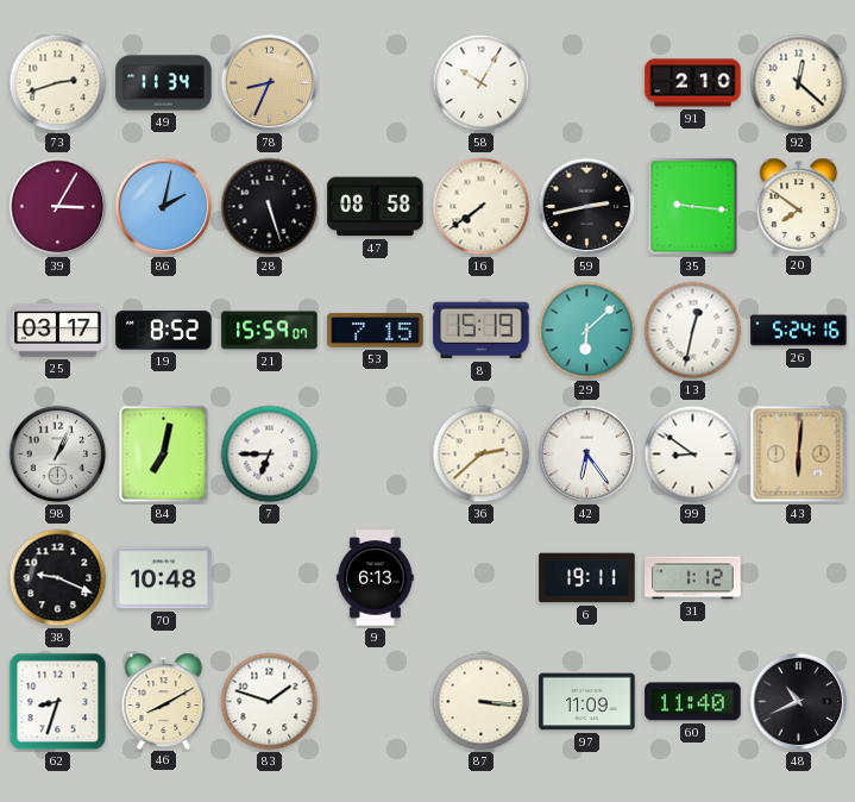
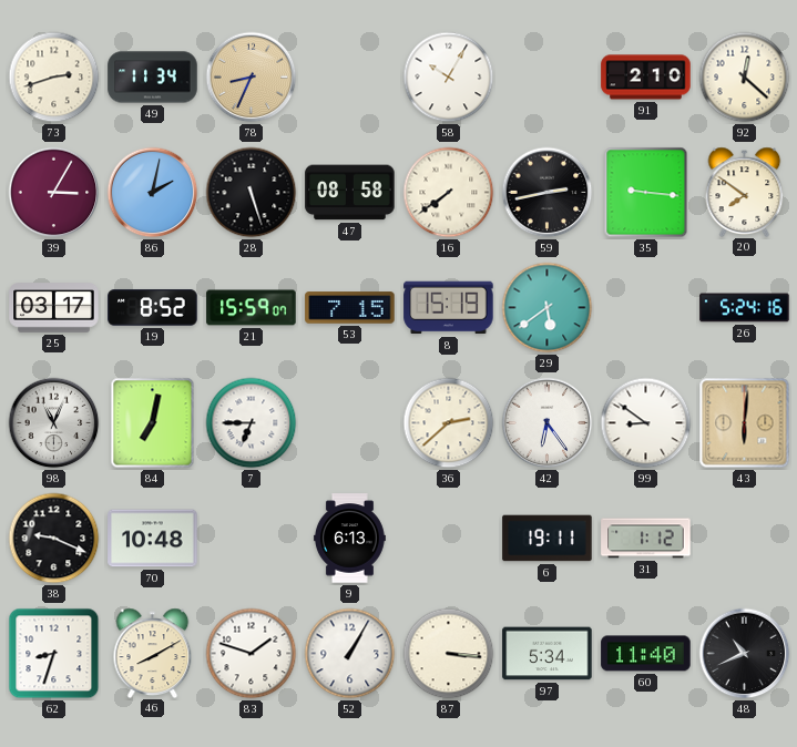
29: 6:08 -> 5:39 (548, 308)
13: 12:32 -> none (693, 331)
98: 1:04 -> 11:04 (54, 423)
52: none -> 1:05 (350, 654)
97: 11:09 -> 5:34 (548, 654)
